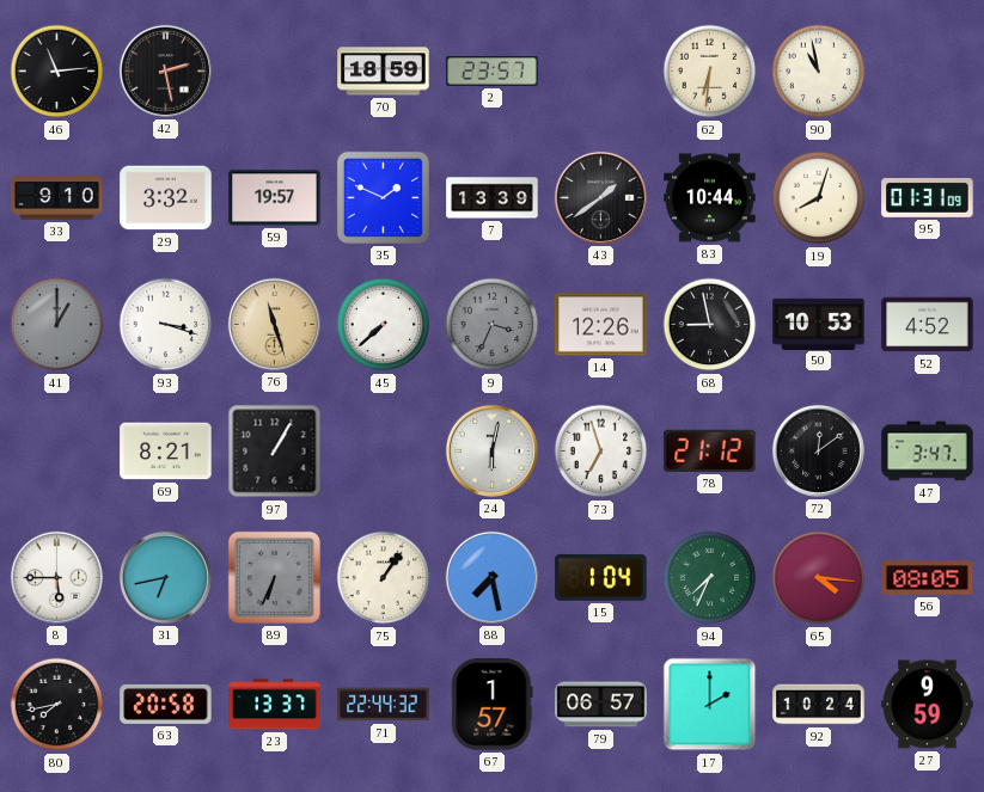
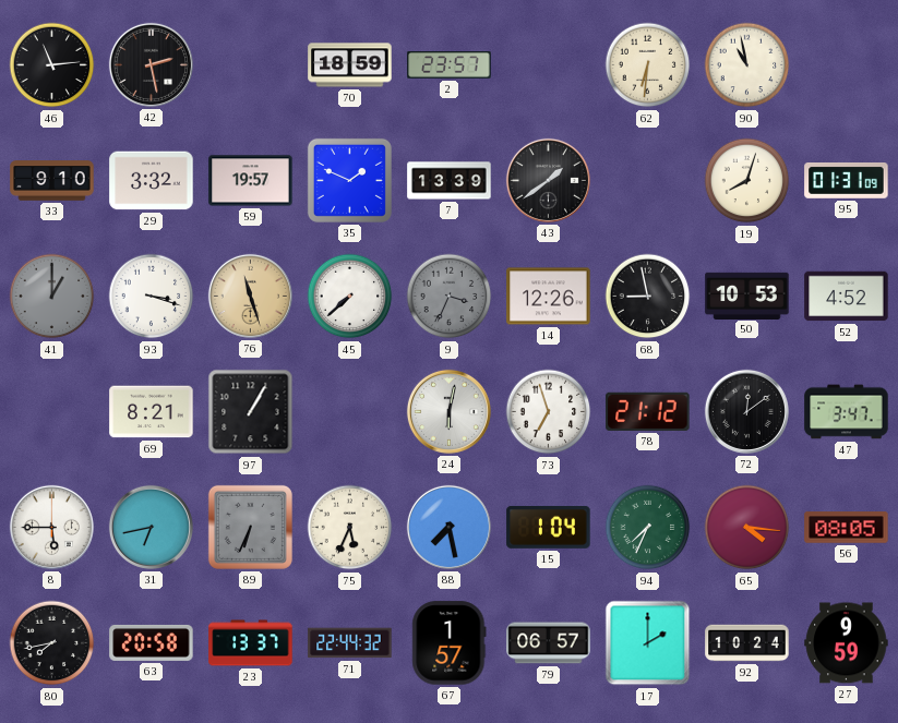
83: 10:44 -> none (710, 198)
75: 1:06 -> 5:34 (350, 528)
